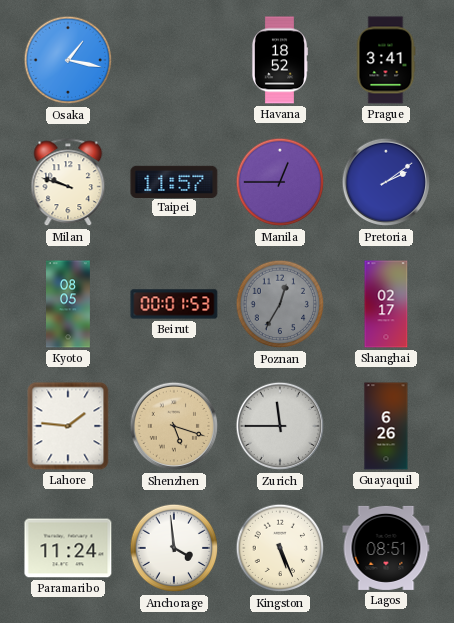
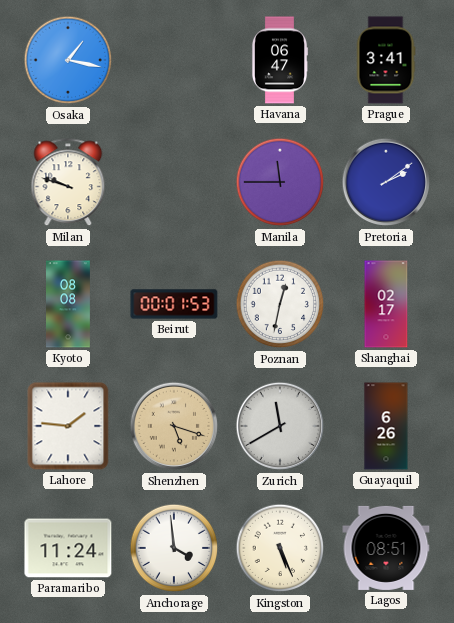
Havana: 18:52 -> 06:47 (280, 60)
Taipei: 11:57 -> none (174, 181)
Manila: 12:45 -> 11:45 (280, 182)
Kyoto: 08:05 -> 08:08 (69, 304)
Poznan: 12:35 -> 12:32 (280, 304)
Poznan dial: grey -> white (280, 304)
Zurich: 11:45 -> 11:40 (280, 426)
